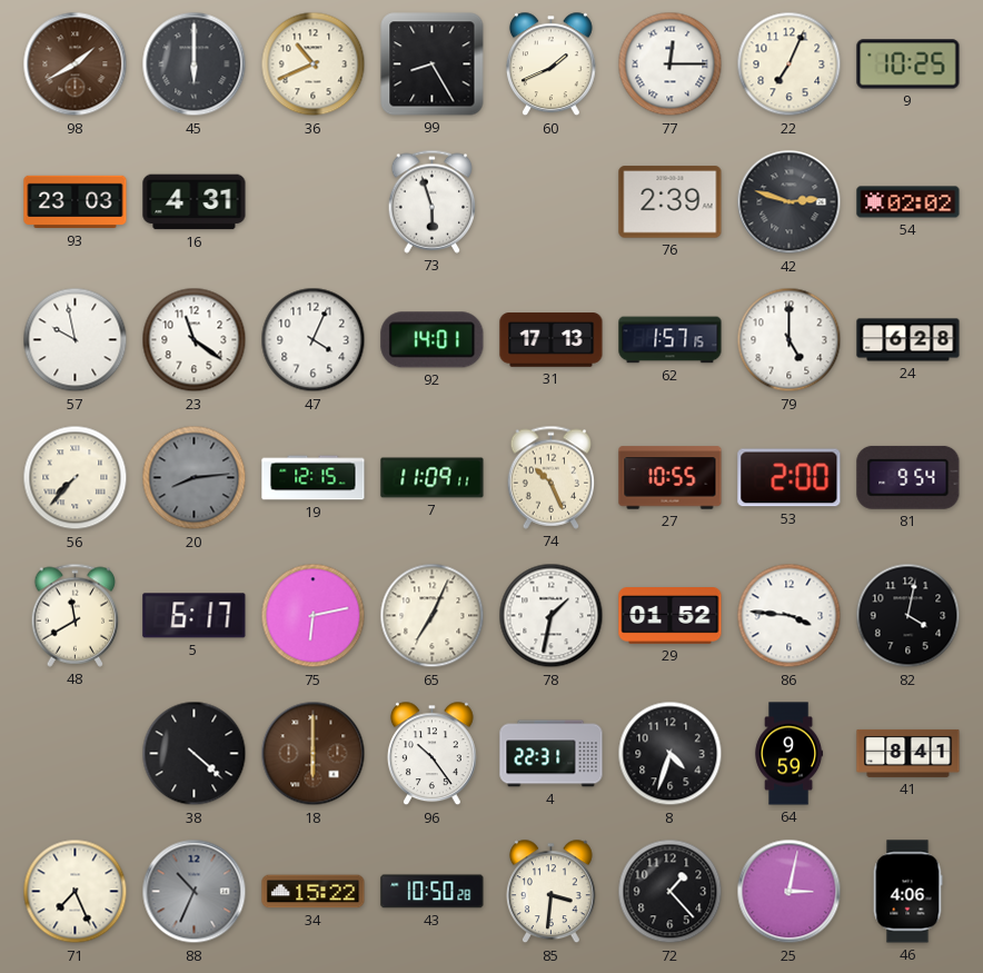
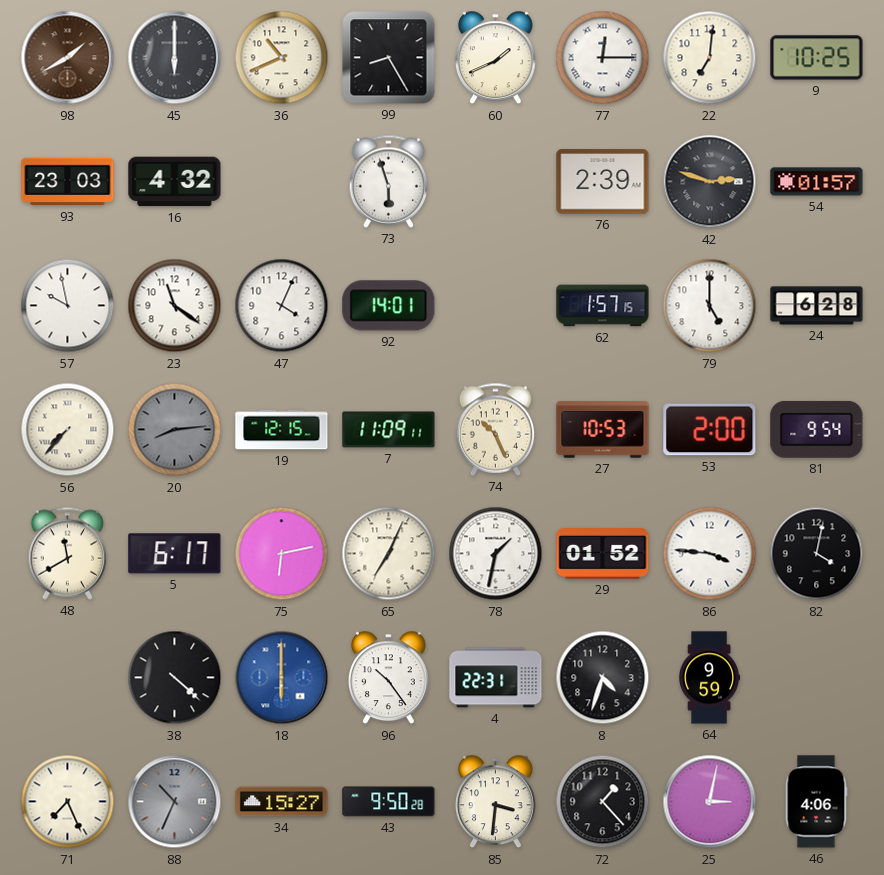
22: 7:04 -> 7:01 (710, 58)
16: 4:31 -> 4:32 (175, 182)
54: 02:02 -> 01:57 (817, 182)
31: 17:13 -> none (552, 340)
27: 10:55 -> 10:53 (603, 430)
18 dial: brown -> blue (282, 678)
41: 8:41 -> none (908, 753)
34: 15:22 -> 15:27 (282, 802)
43: 10:50 -> 9:50 (389, 802)
